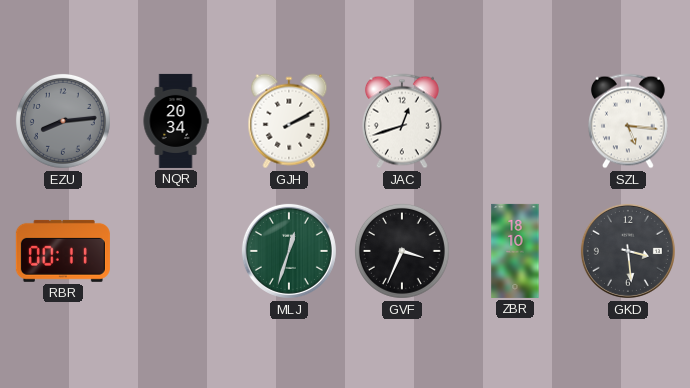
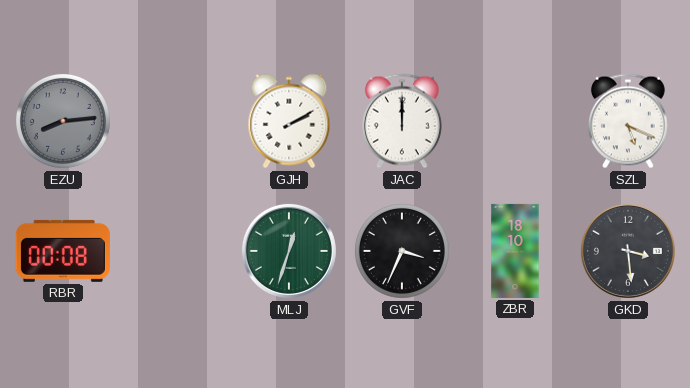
NQR: 20:34 -> none (176, 121)
JAC: 12:42 -> 12:00 (402, 121)
SZL: 5:16 -> 5:19 (628, 121)
RBR: 00:11 -> 00:08 (63, 251)
